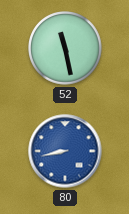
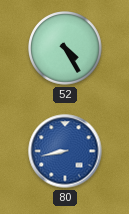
52: 11:28 -> 4:25 (65, 48)
